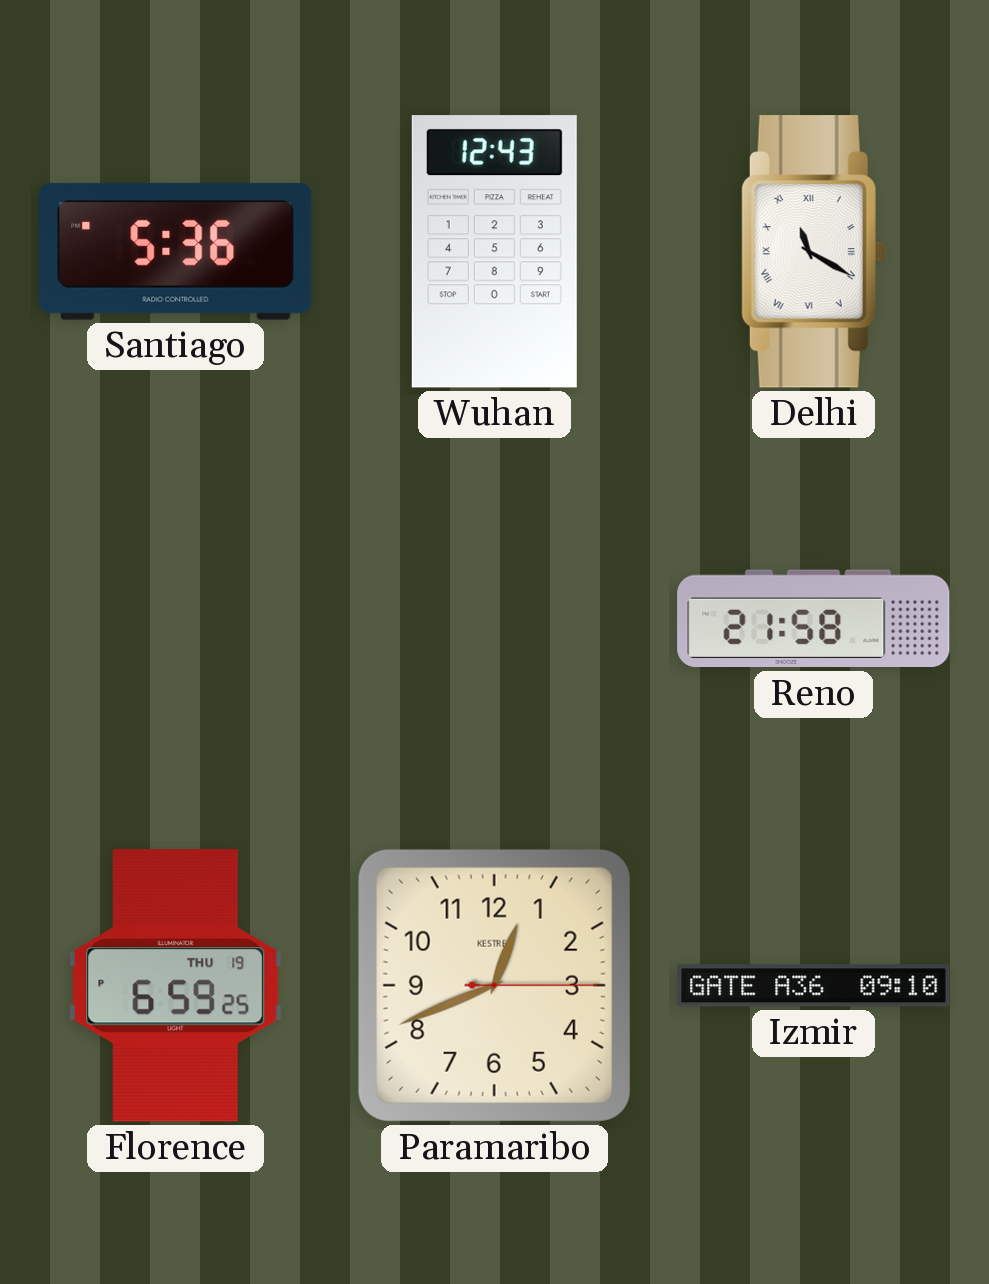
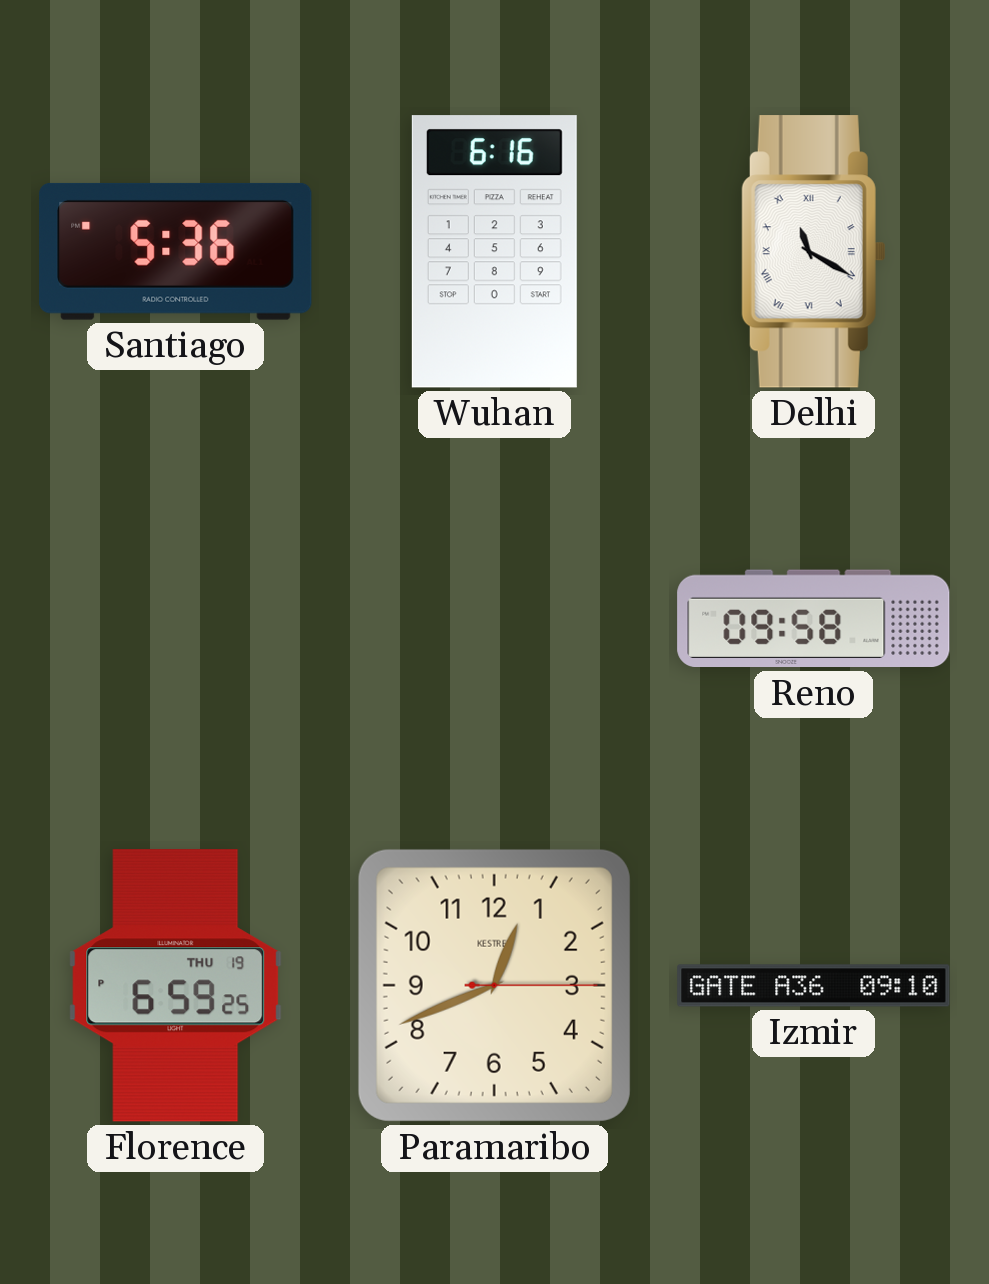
Wuhan: 12:43 -> 6:16 (494, 252)
Reno: 21:58 -> 09:58 (814, 619)
